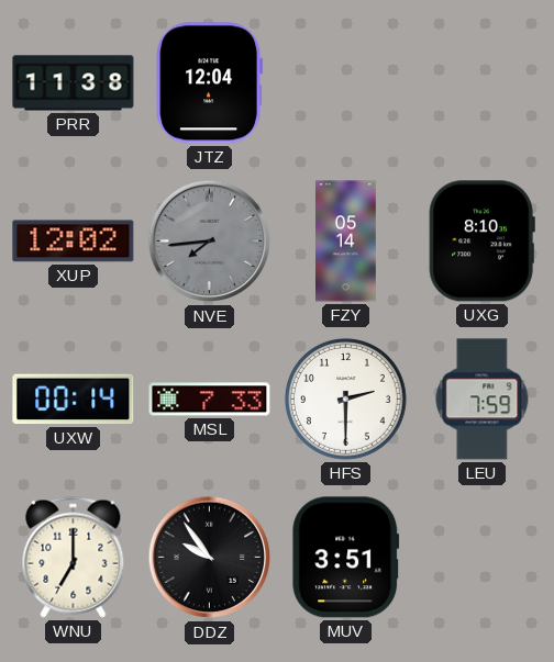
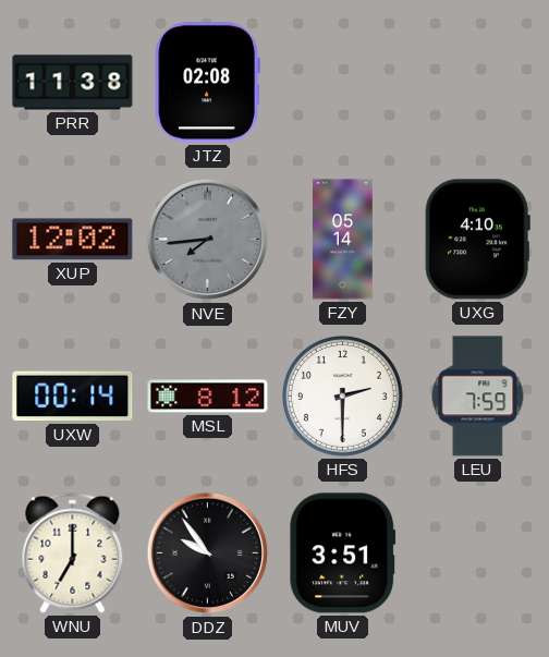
JTZ: 12:04 -> 02:08 (207, 83)
UXG: 8:10 -> 4:10 (477, 240)
MSL: 7:33 -> 8:12 (208, 397)
